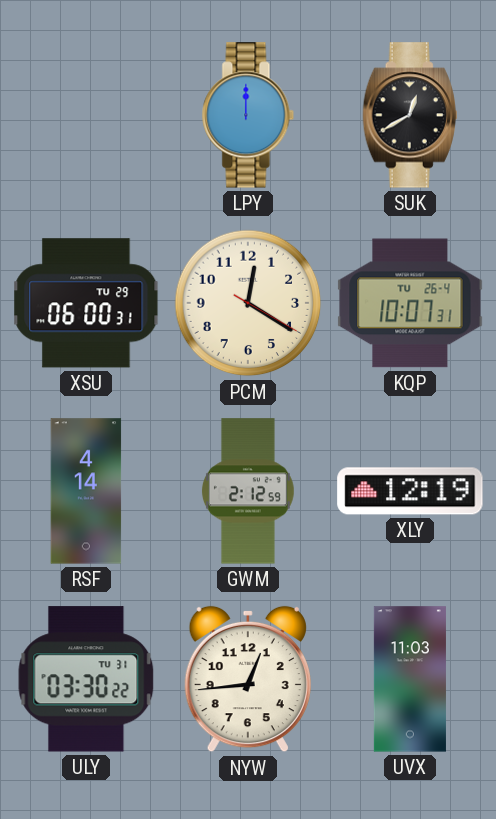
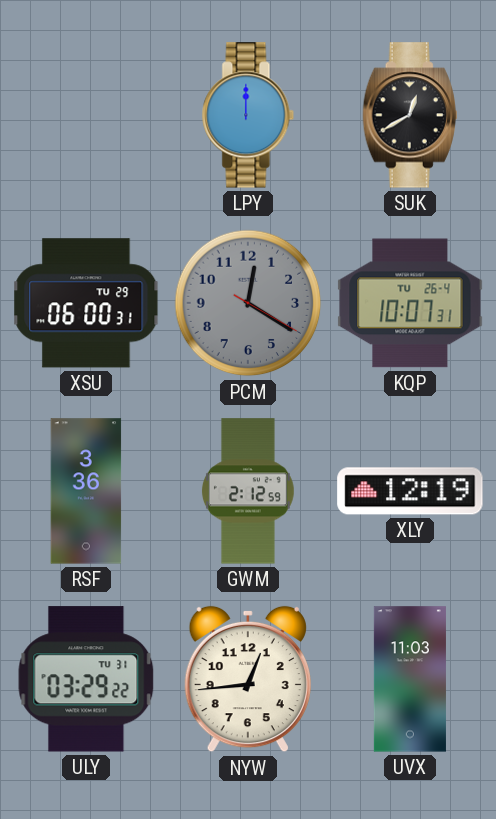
PCM dial: cream -> grey (248, 303)
RSF: 4:14 -> 3:36 (86, 491)
ULY: 03:30 -> 03:29 (86, 679)
